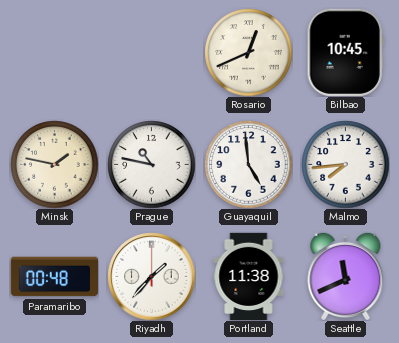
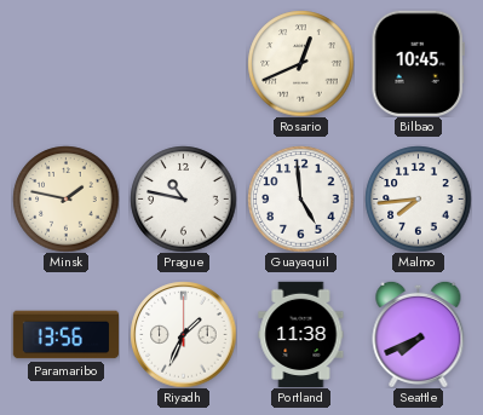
Paramaribo: 00:48 -> 13:56 (65, 335)
Riyadh: 1:37 -> 1:34 (183, 334)
Seattle: 11:41 -> 7:41 (419, 334)
